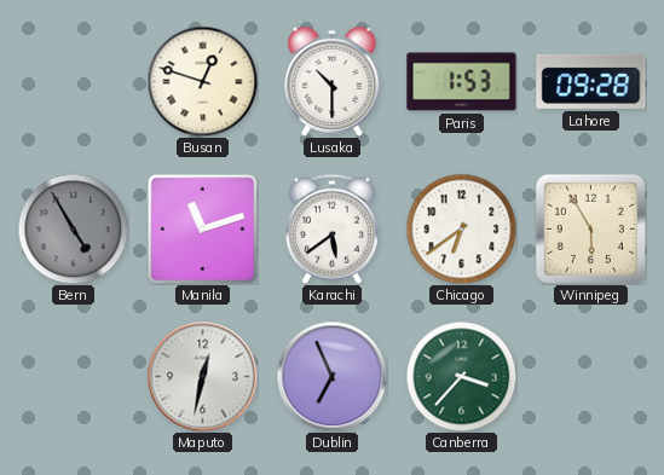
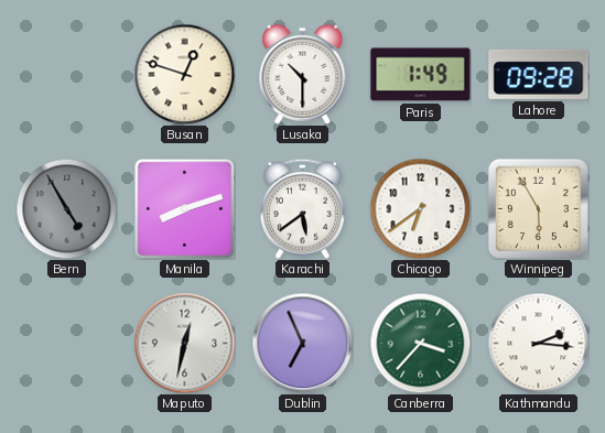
Paris: 1:53 -> 1:49 (421, 75)
Manila: 11:12 -> 8:12 (184, 208)
Kathmandu: none -> 2:16 (538, 343)
